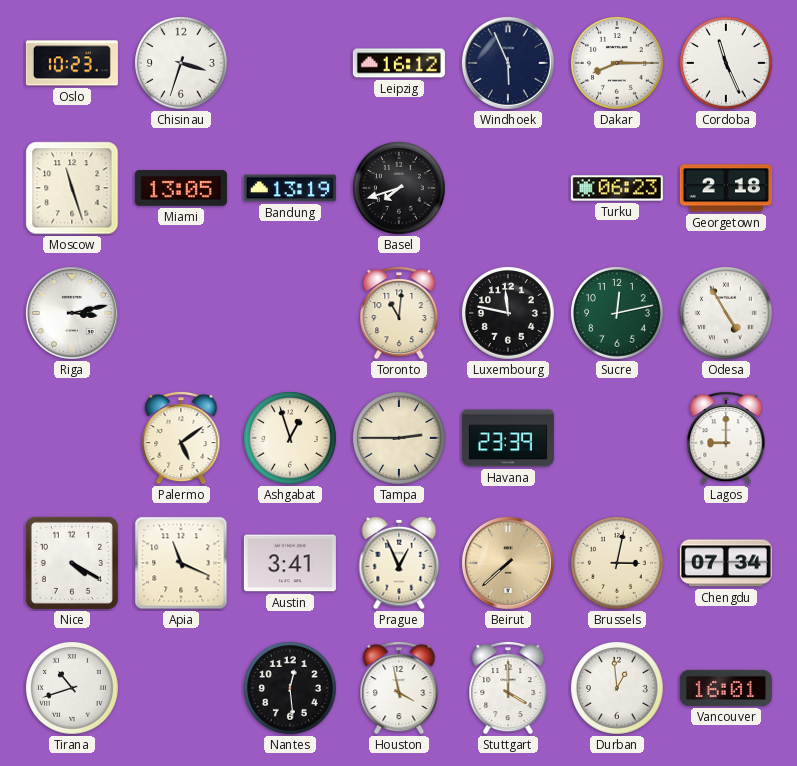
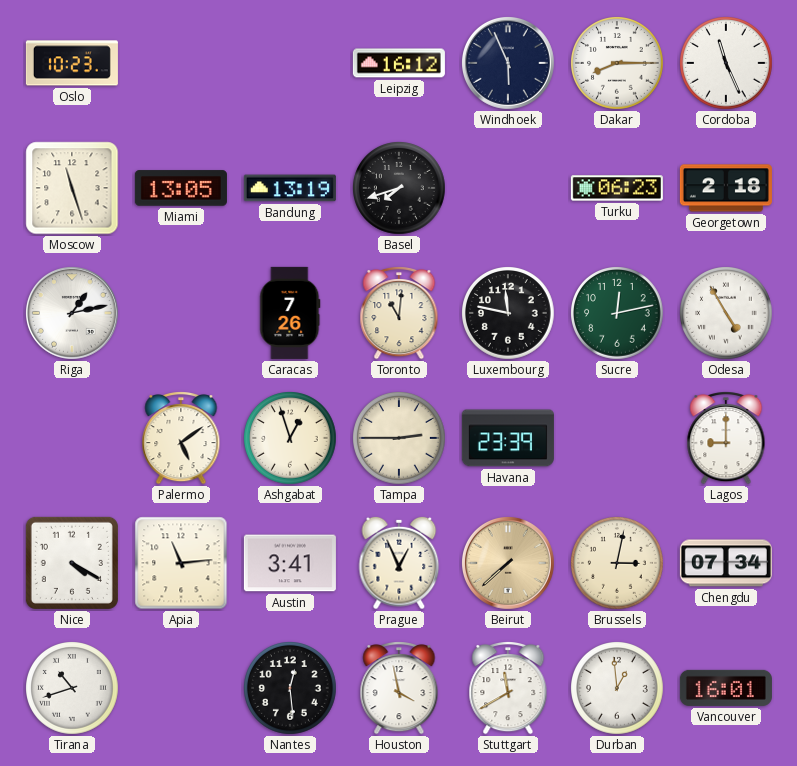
Chisinau: 3:33 -> none (182, 64)
Riga: 3:13 -> 1:13 (72, 313)
Caracas: none -> 7:26 (290, 313)
Apia: 11:19 -> 11:14 (181, 563)
Stuttgart: 4:00 -> 11:40 (508, 689)
